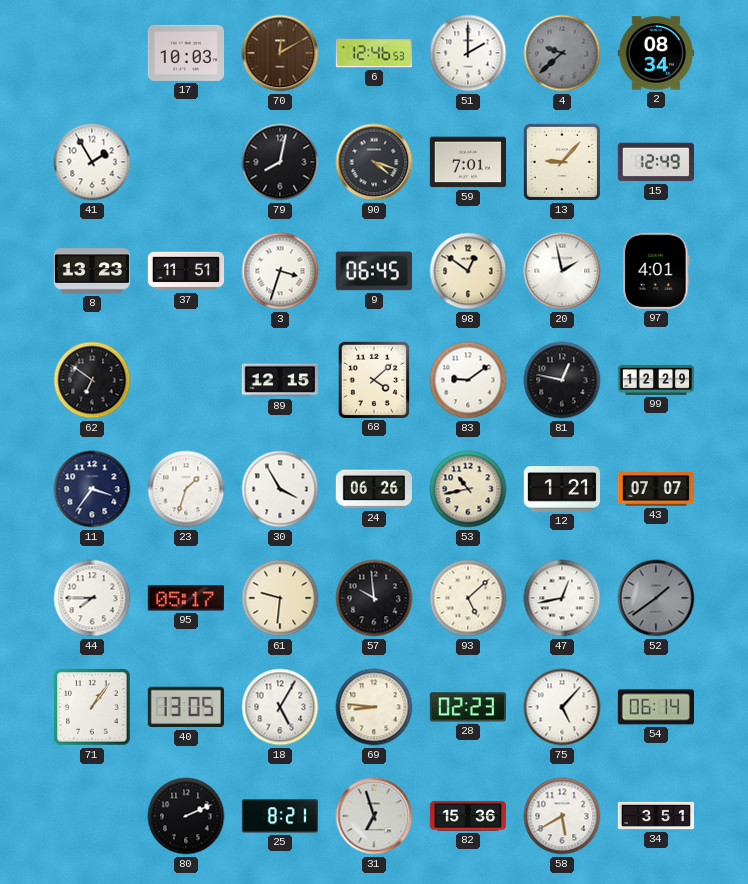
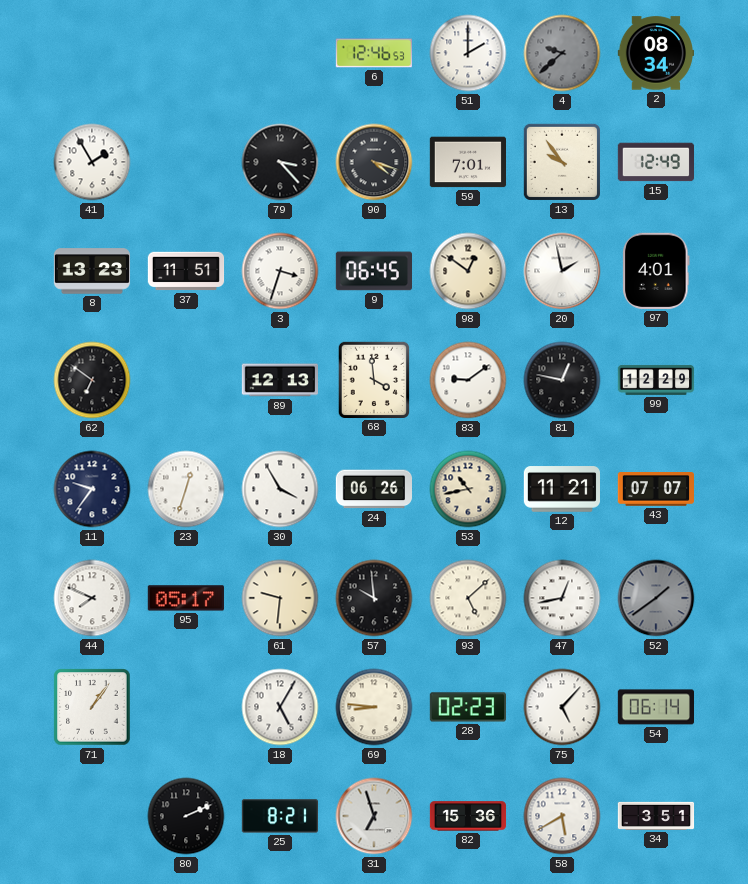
17: 10:03 -> none (185, 53)
70: 12:10 -> none (280, 53)
79: 8:02 -> 3:23 (280, 162)
13: 9:07 -> 9:54 (562, 162)
89: 12:15 -> 12:13 (279, 380)
68: 4:08 -> 3:59 (373, 379)
11: 3:36 -> 9:36 (92, 489)
23: 1:33 -> 12:33 (186, 489)
12: 1:21 -> 11:21 (561, 489)
44: 7:45 -> 7:49 (92, 598)
40: 13:05 -> none (185, 707)
